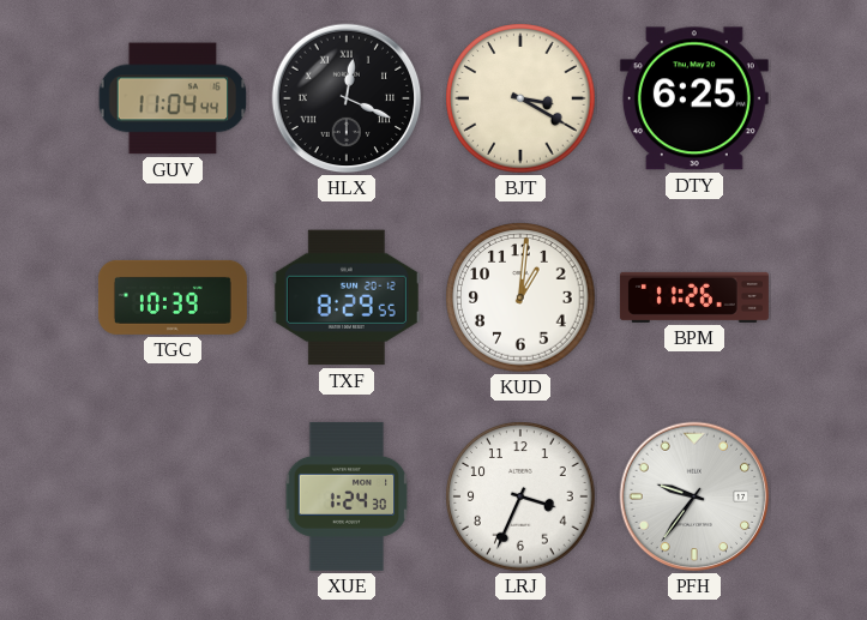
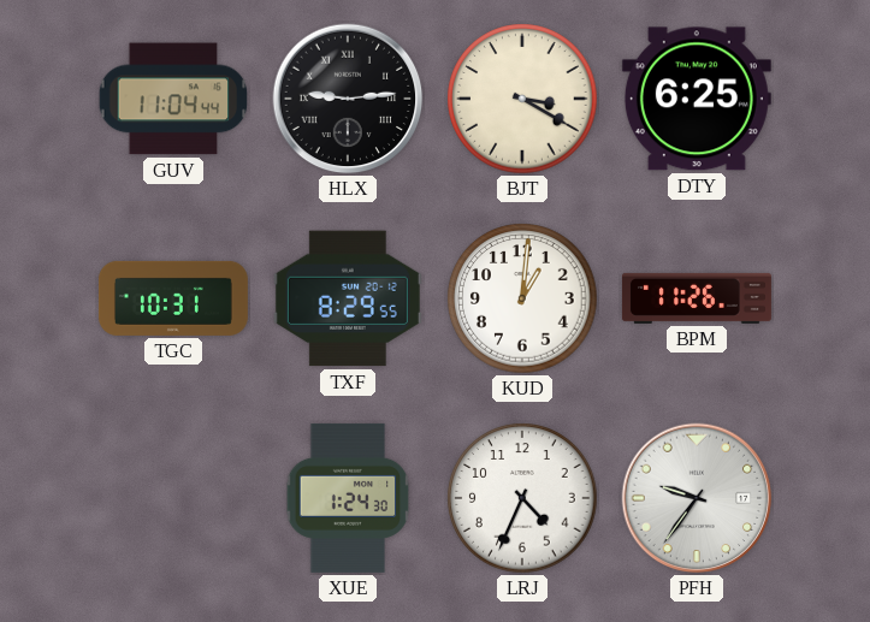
HLX: 12:19 -> 9:14 (348, 99)
TGC: 10:39 -> 10:31 (173, 298)
LRJ: 3:34 -> 4:34 (522, 498)
